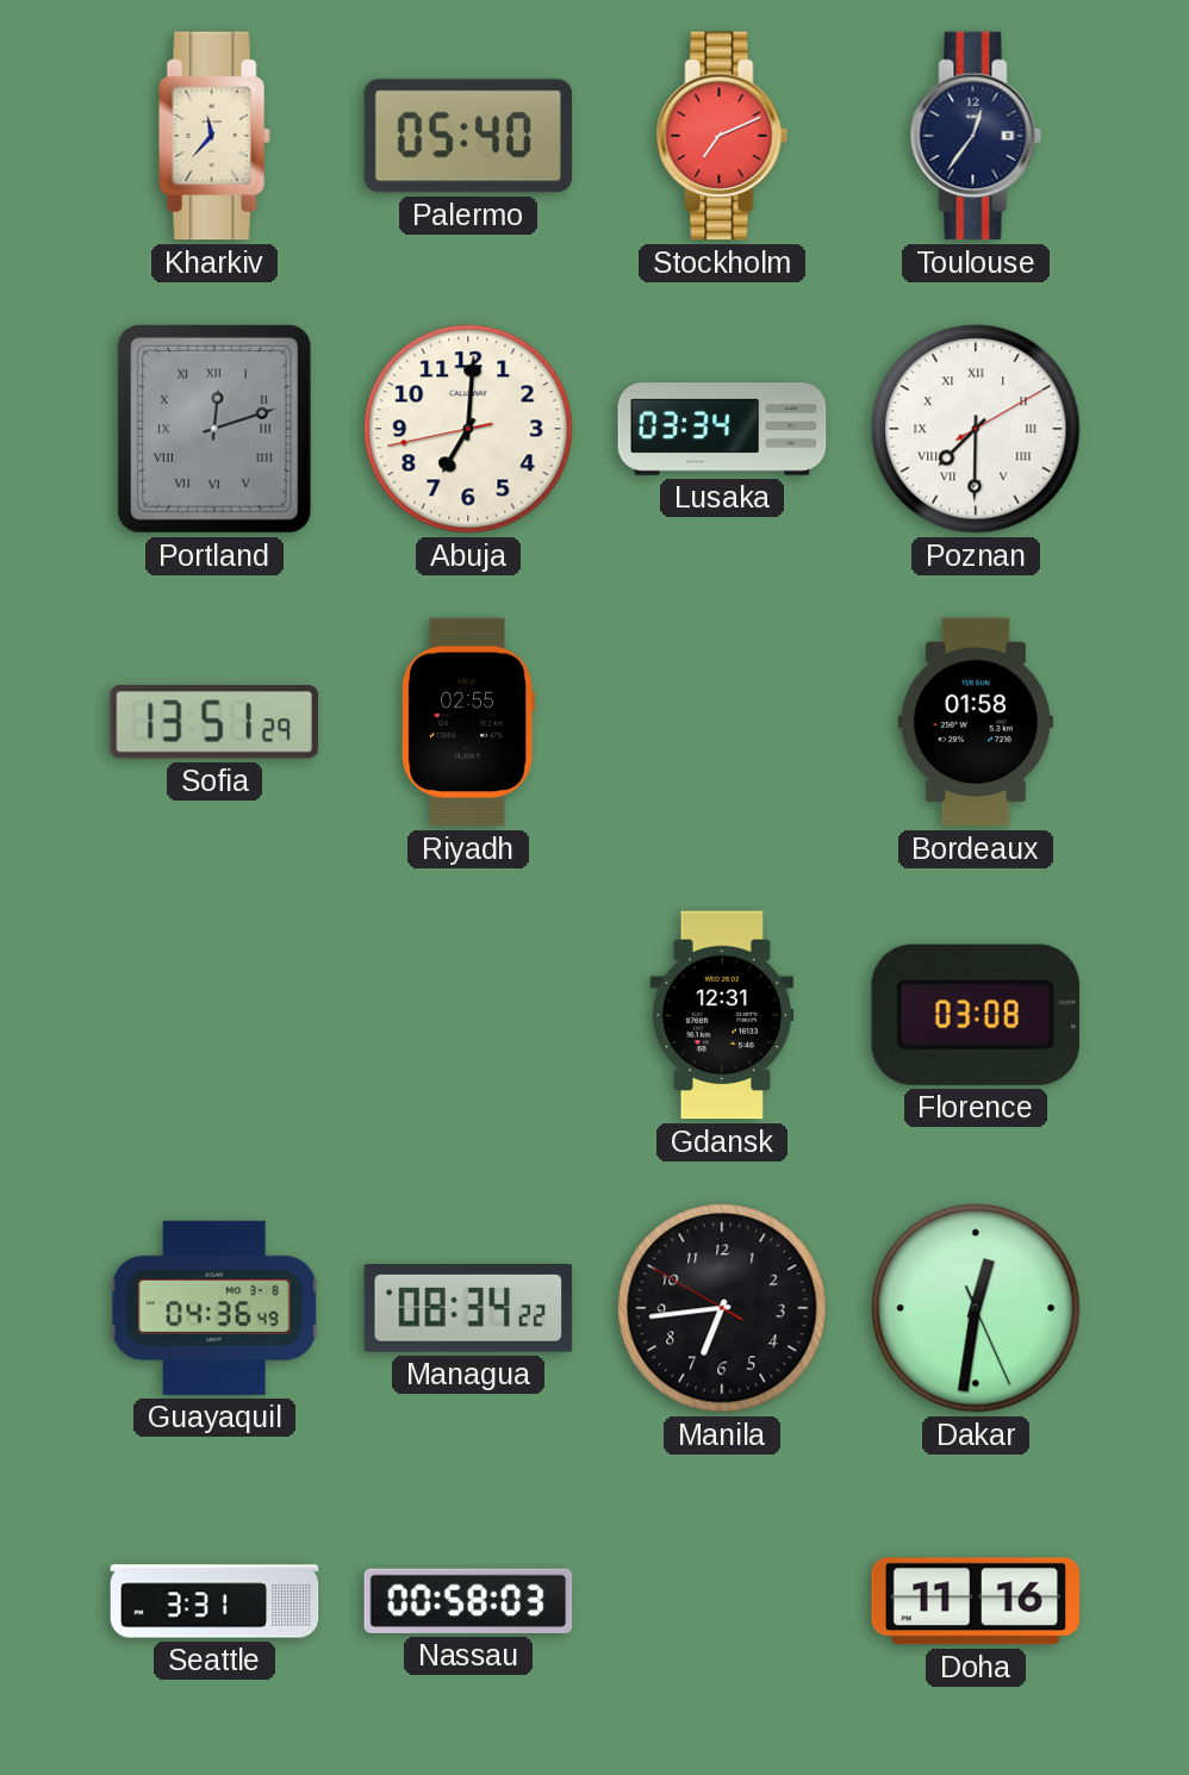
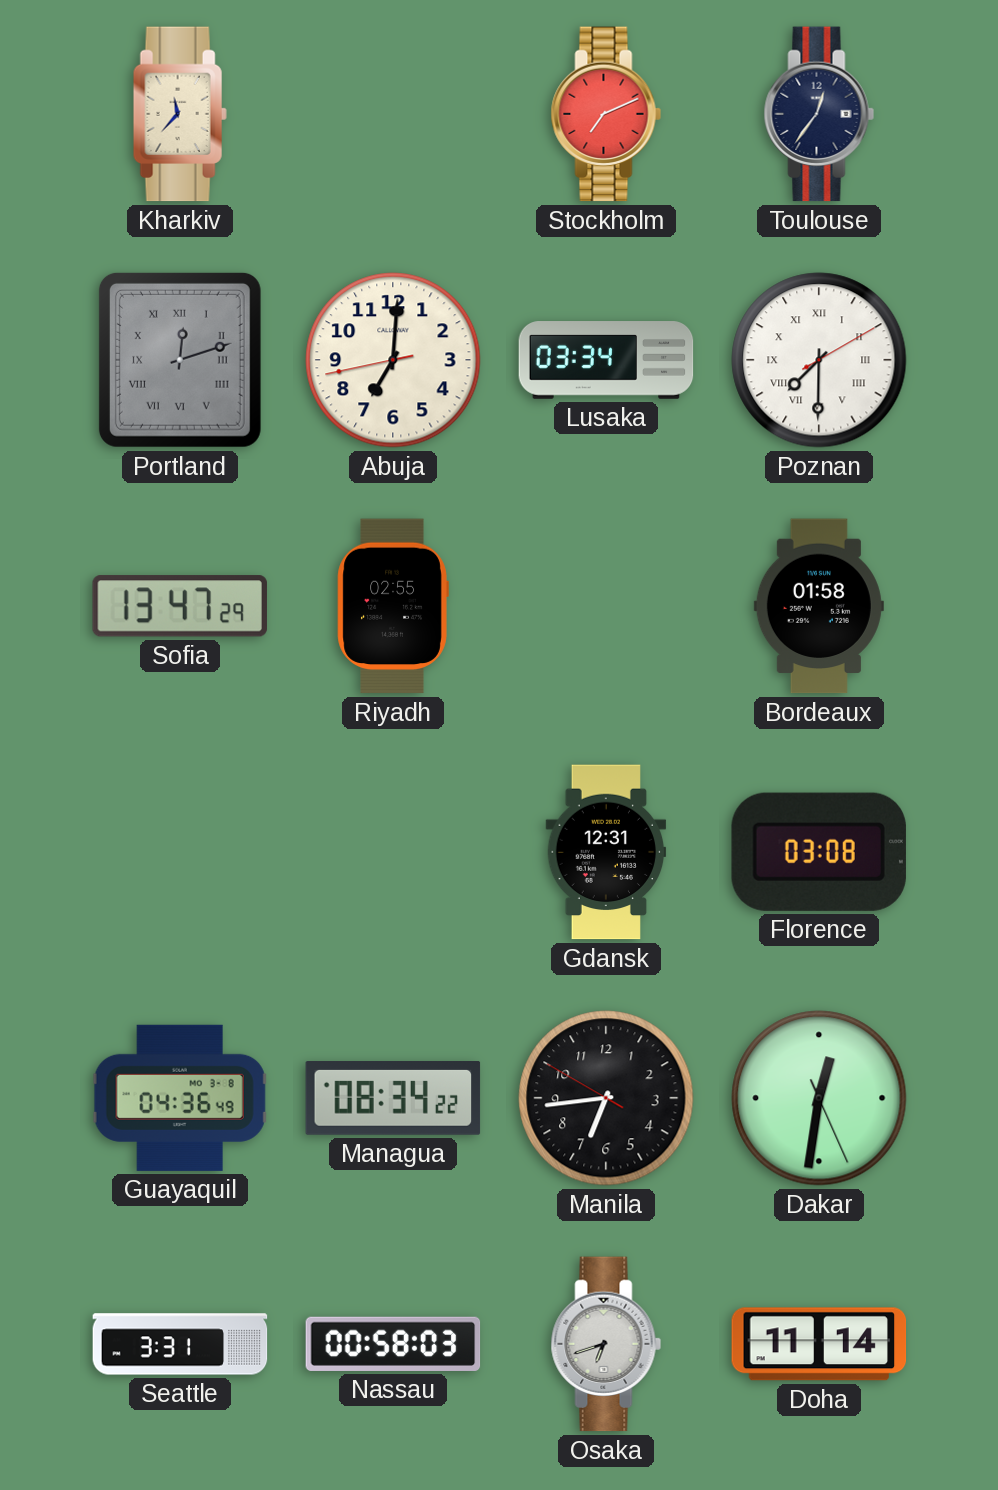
Palermo: 05:40 -> none (468, 136)
Sofia: 13:51 -> 13:47 (180, 606)
Osaka: none -> 6:42 (606, 1344)
Doha: 11:16 -> 11:14 (819, 1344)
